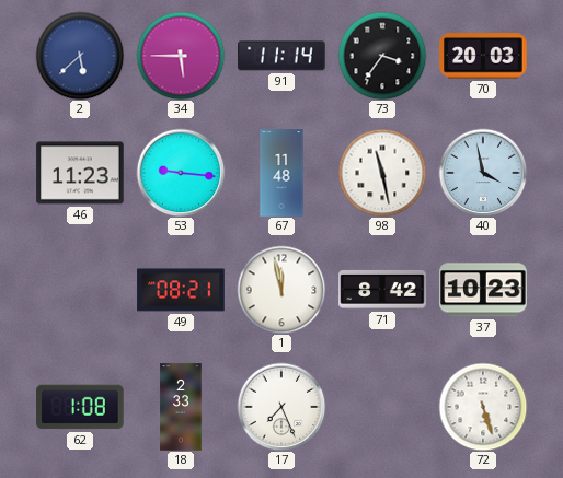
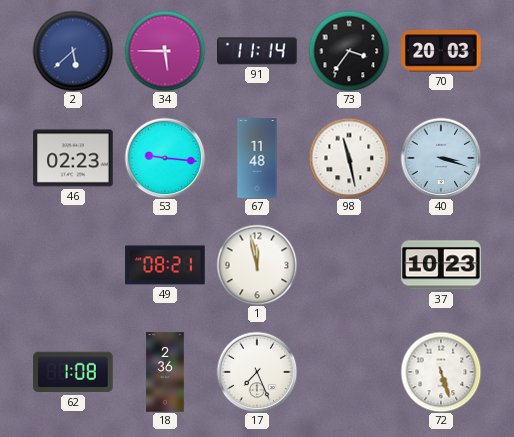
46: 11:23 -> 02:23 (73, 158)
40: 3:58 -> 3:18 (441, 158)
71: 8:42 -> none (382, 290)
18: 2:33 -> 2:36 (165, 372)
